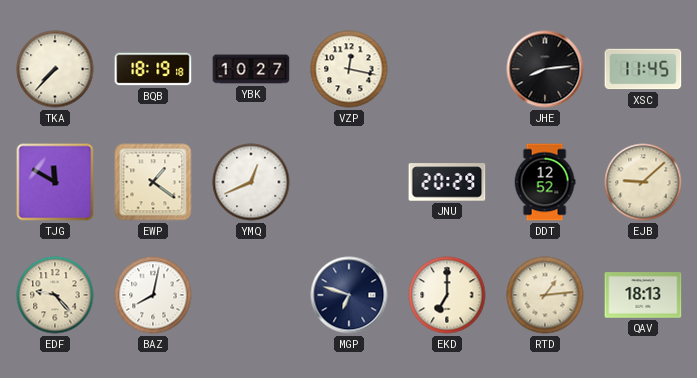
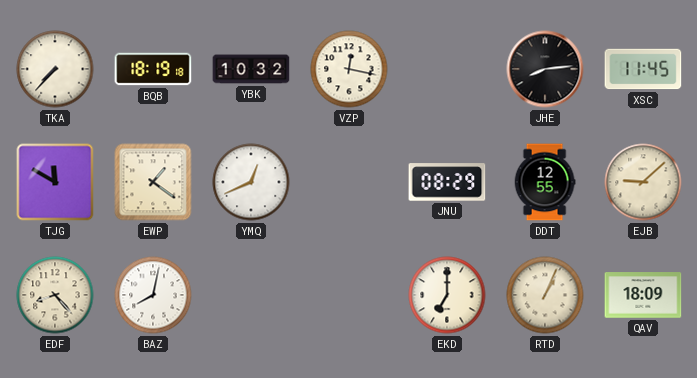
YBK: 10:27 -> 10:32 (251, 69)
JNU: 20:29 -> 08:29 (447, 182)
DDT: 12:52 -> 12:55 (545, 182)
EDF: 9:23 -> 8:23 (55, 295)
MGP: 6:48 -> none (349, 295)
RTD: 1:14 -> 1:04 (545, 295)
QAV: 18:13 -> 18:09 (643, 295)
